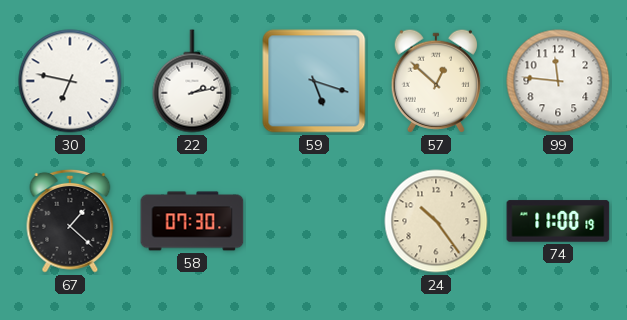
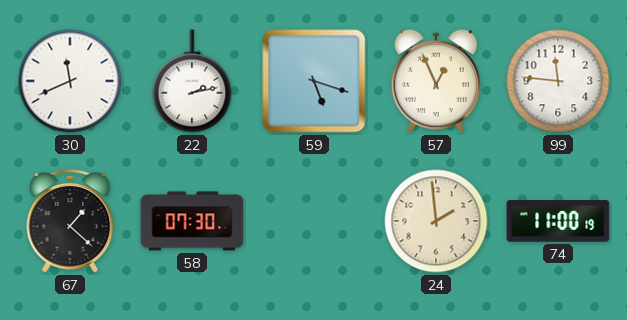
30: 6:47 -> 11:41 (70, 81)
57: 12:52 -> 12:56 (435, 81)
24: 10:24 -> 1:59 (436, 221)
